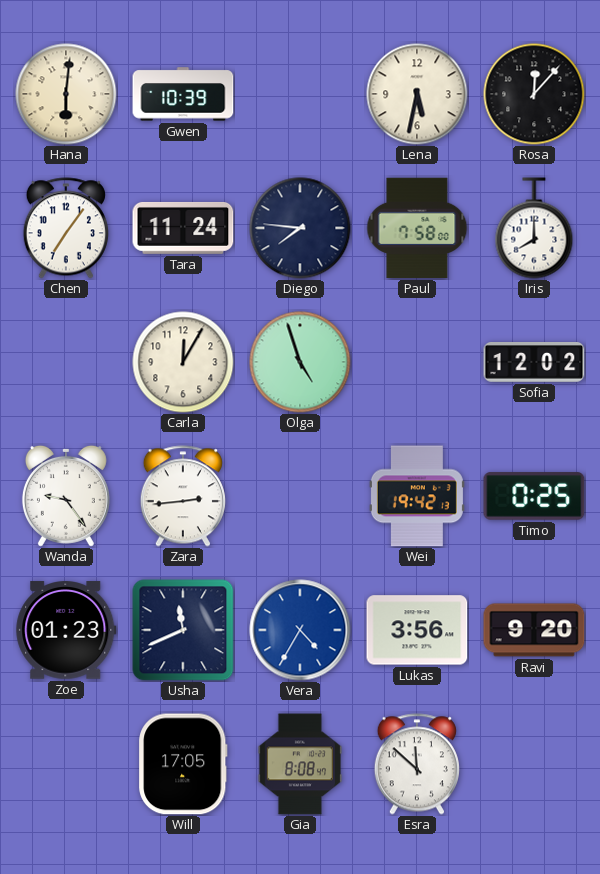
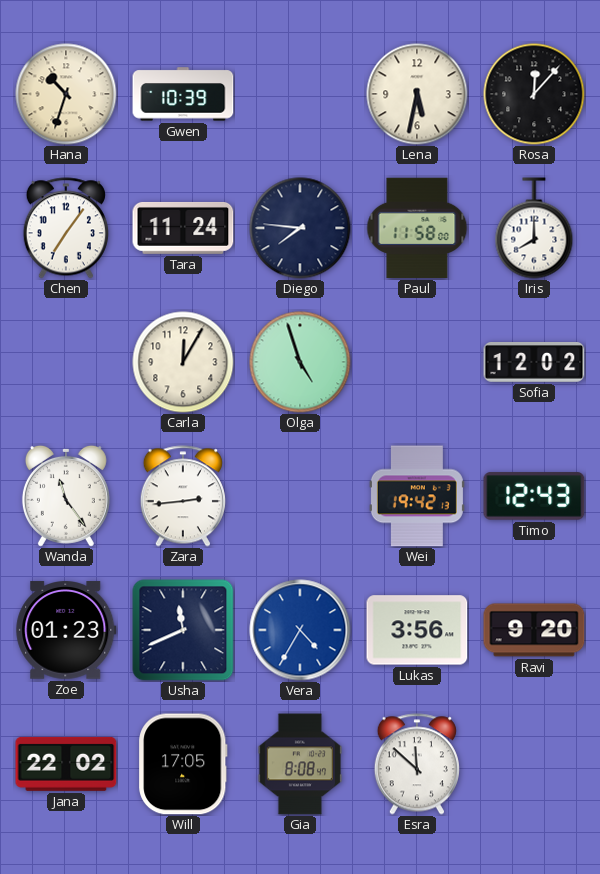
Hana: 6:01 -> 10:33 (66, 94)
Paul: 7:58 -> 11:58 (417, 228)
Wanda: 9:24 -> 11:24 (66, 496)
Timo: 0:25 -> 12:43 (534, 496)
Jana: none -> 22:02 (66, 764)
